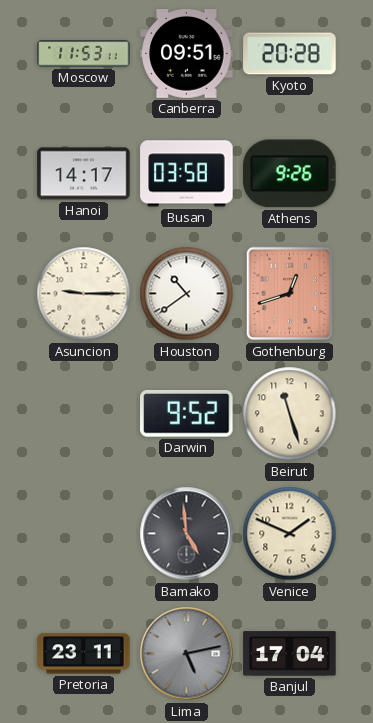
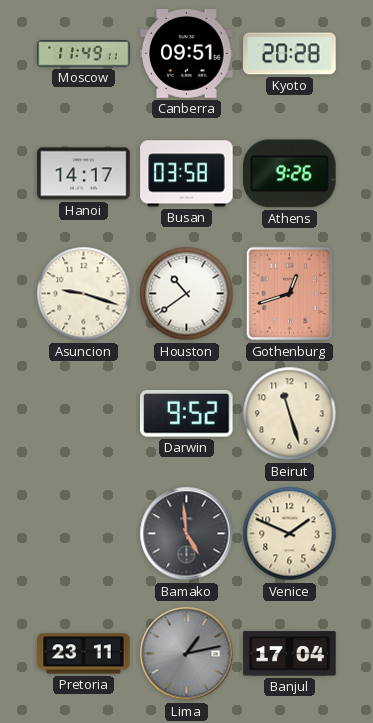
Moscow: 11:53 -> 11:49 (84, 54)
Asuncion: 9:15 -> 9:18 (84, 294)
Lima: 5:13 -> 1:13 (187, 654)
